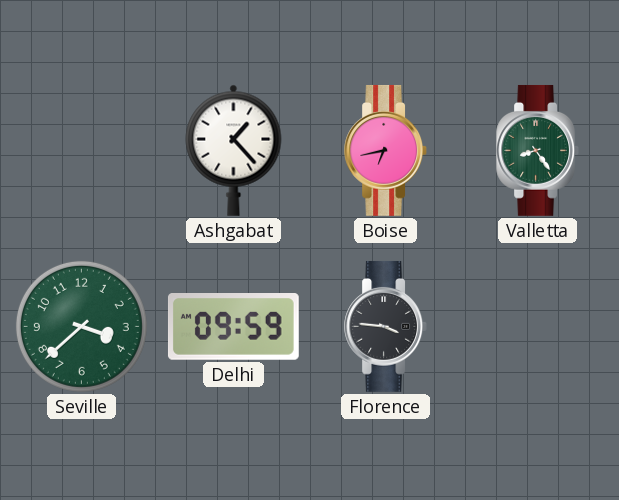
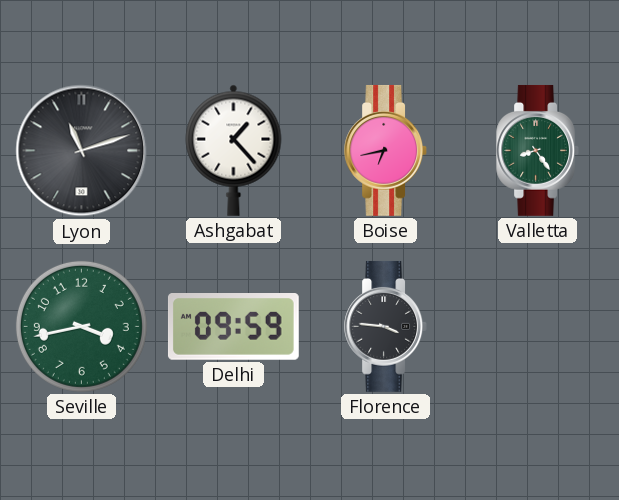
Lyon: none -> 11:12 (82, 151)
Seville: 3:38 -> 3:43 (81, 326)
